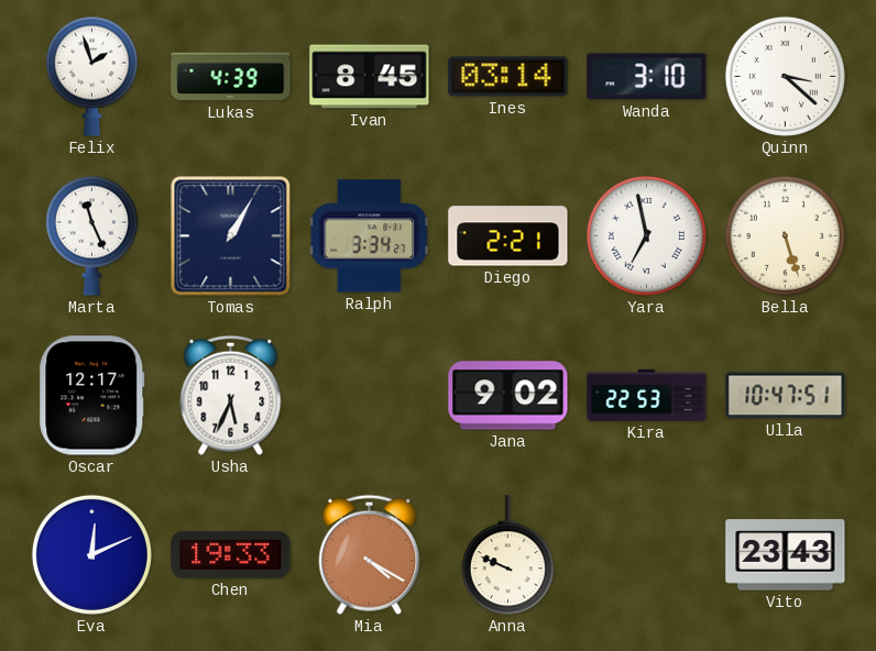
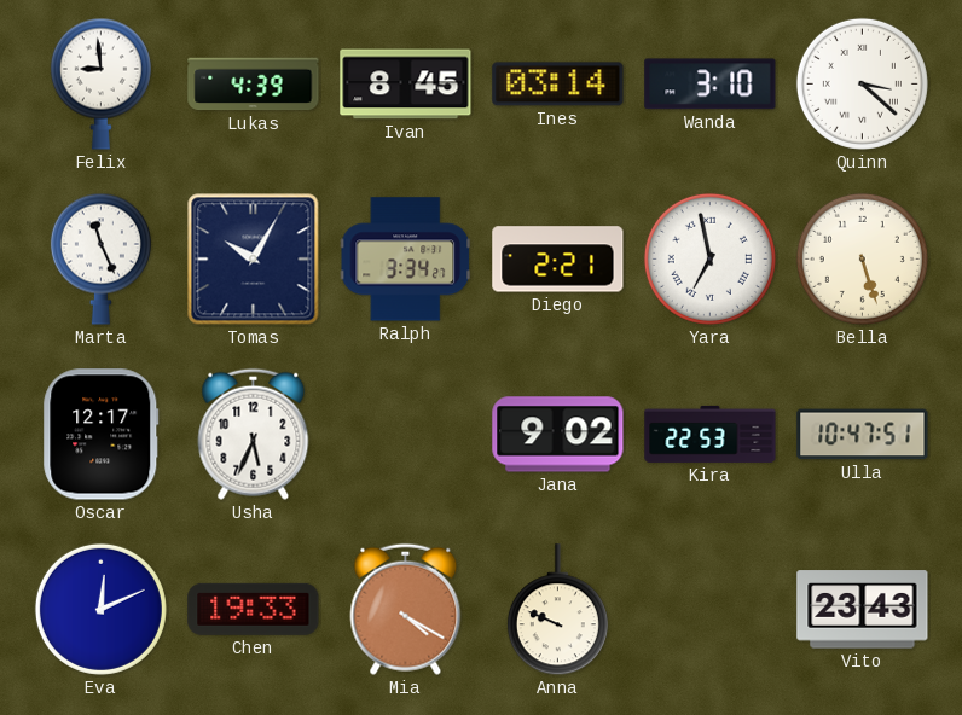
Felix: 1:57 -> 8:59 (100, 83)
Tomas: 1:05 -> 10:05 (254, 260)
